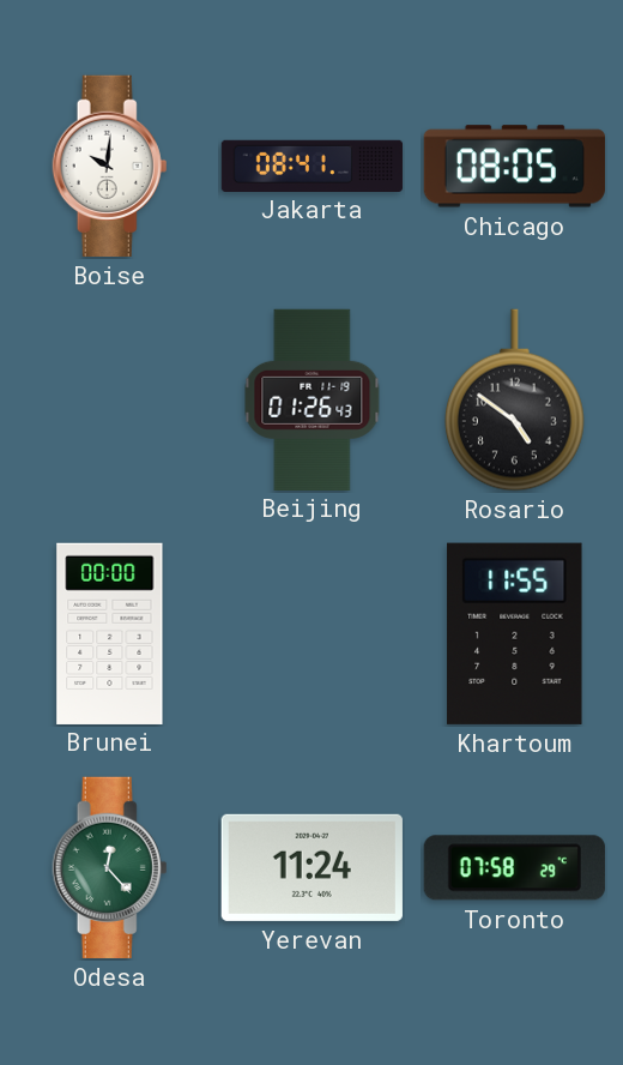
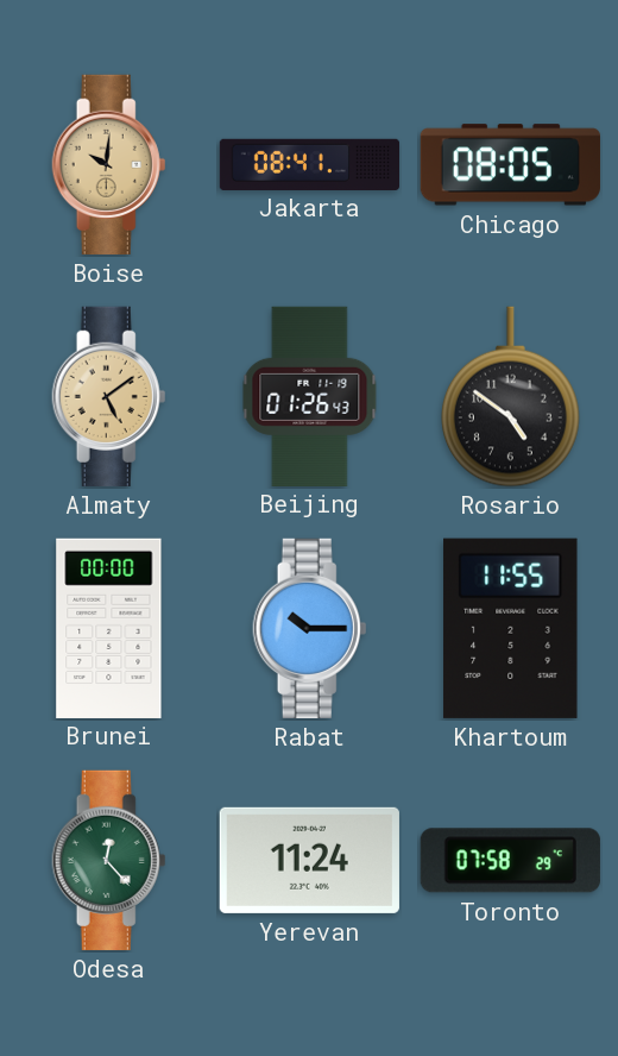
Boise dial: white -> champagne (109, 164)
Almaty: none -> 5:09 (109, 396)
Rabat: none -> 10:15 (310, 628)
